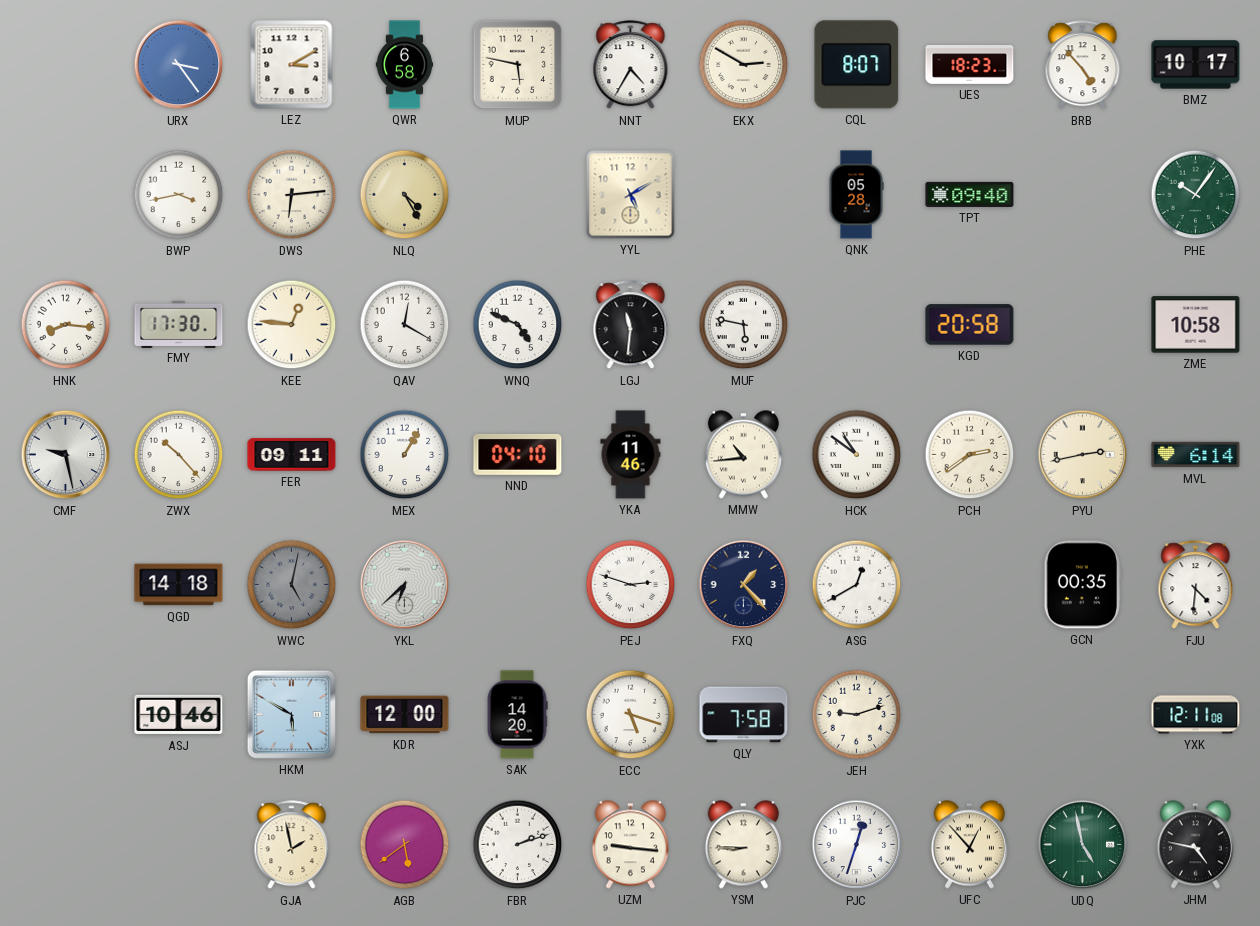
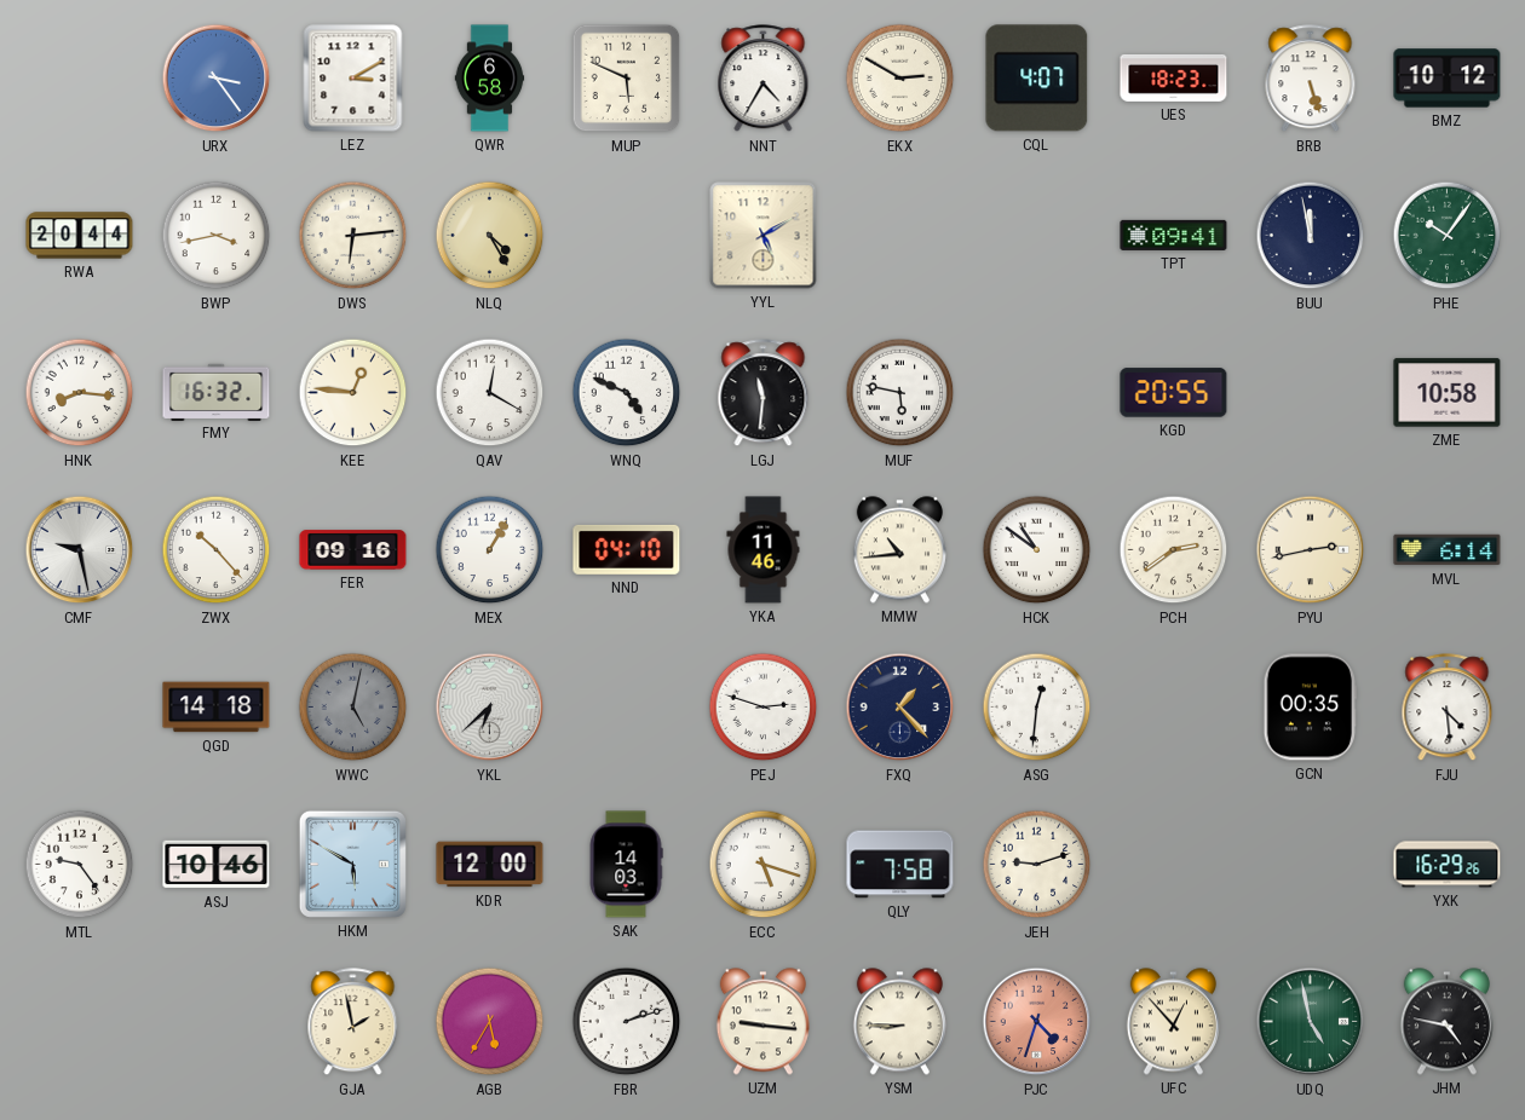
MUP: 5:47 -> 5:49 (627, 79)
CQL: 8:07 -> 4:07 (1037, 79)
BRB: 4:53 -> 5:27 (1311, 79)
BMZ: 10:17 -> 10:12 (1448, 79)
RWA: none -> 20:44 (80, 236)
QNK: 05:28 -> none (856, 195)
TPT: 09:40 -> 09:41 (1174, 235)
BUU: none -> 11:58 (1311, 236)
FMY: 17:30 -> 16:32 (217, 392)
KGD: 20:58 -> 20:55 (1174, 393)
FER: 09:11 -> 09:16 (353, 550)
ASG: 12:40 -> 12:31 (1037, 708)
FJU: 4:31 -> 4:29 (1448, 708)
MTL: none -> 9:24 (80, 865)
SAK: 14:20 -> 14:03 (626, 865)
YXK: 12:11 -> 16:29 (1448, 865)
AGB: 5:39 -> 5:35 (490, 1022)
PJC: 12:33 -> 4:33 (1037, 1022)
PJC dial: white -> salmon (1037, 1022)
